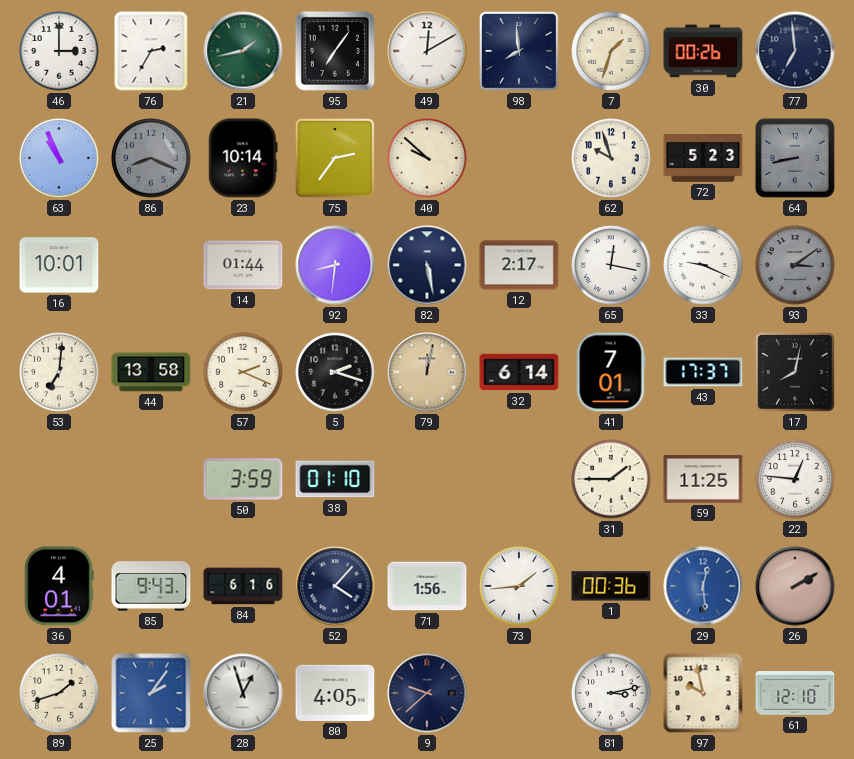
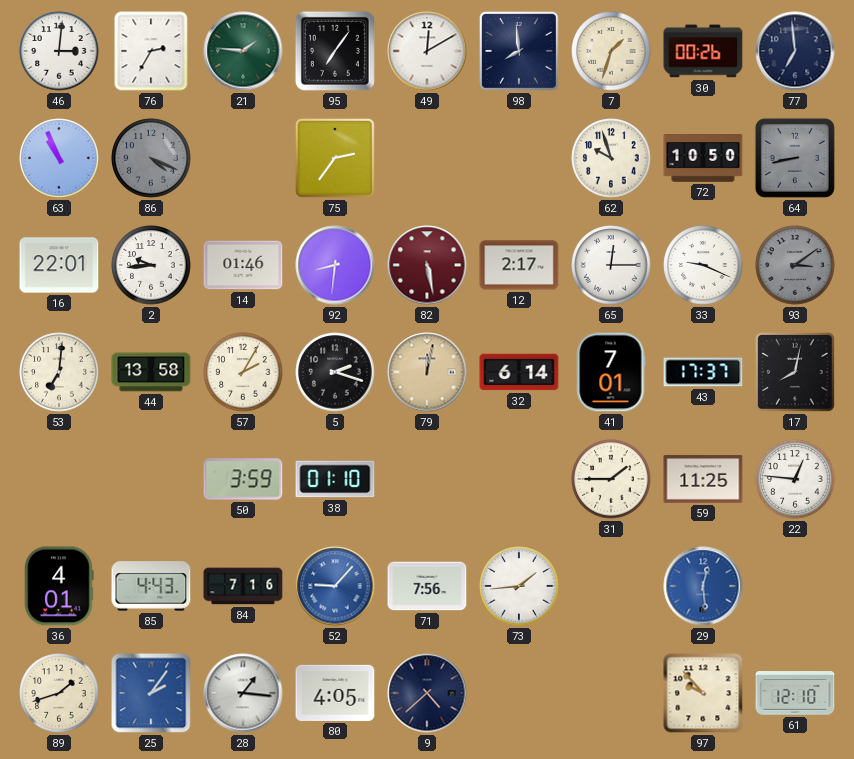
46: 3:00 -> 3:01 (59, 51)
21: 1:43 -> 1:46 (243, 51)
86: 8:19 -> 4:19 (151, 158)
23: 10:14 -> none (243, 158)
40: 9:52 -> none (427, 158)
72: 5:23 -> 10:50 (703, 159)
16: 10:01 -> 22:01 (59, 265)
2: none -> 9:44 (151, 265)
14: 01:44 -> 01:46 (243, 265)
82 dial: navy -> burgundy (427, 265)
65: 12:17 -> 12:15 (611, 265)
57: 2:19 -> 2:05 (243, 372)
85: 9:43 -> 4:43 (151, 586)
84: 6:16 -> 7:16 (243, 586)
52: 4:07 -> 9:07 (335, 586)
52 dial: navy -> blue (335, 586)
71: 1:56 -> 7:56 (427, 586)
1: 00:36 -> none (611, 586)
26: 2:10 -> none (795, 586)
28: 12:57 -> 1:16 (243, 693)
9: 9:38 -> 4:38 (427, 693)
81: 3:13 -> none (611, 693)
97: 9:58 -> 9:53 (703, 693)
